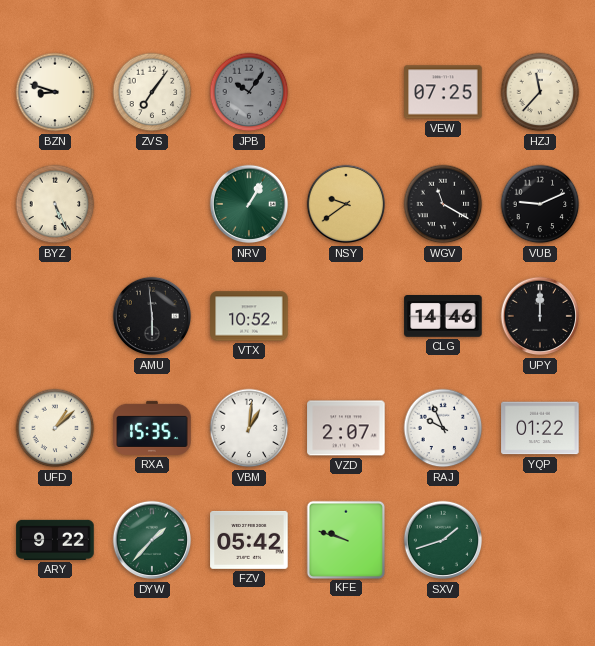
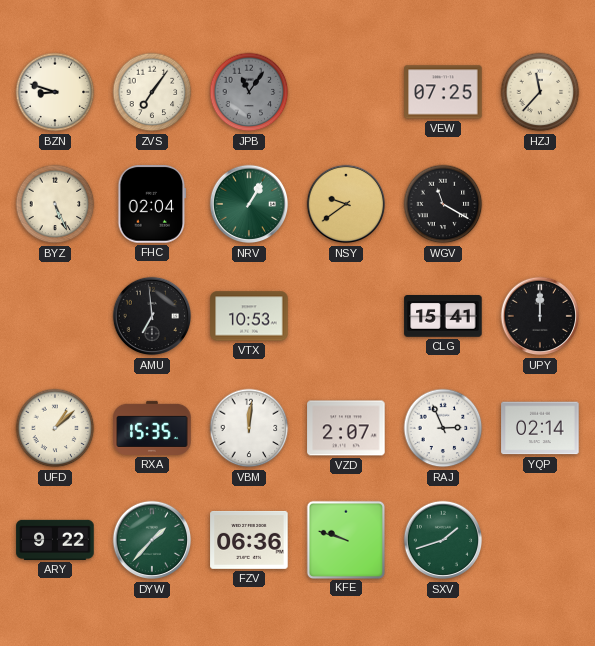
JPB: 10:06 -> 11:06 (249, 92)
FHC: none -> 02:04 (152, 204)
VUB: 9:11 -> none (540, 204)
AMU: 5:59 -> 6:59 (152, 316)
VTX: 10:52 -> 10:53 (249, 316)
CLG: 14:46 -> 15:41 (443, 317)
VBM: 1:01 -> 12:01 (249, 428)
RAJ: 9:56 -> 2:56 (443, 428)
YQP: 01:22 -> 02:14 (540, 428)
FZV: 05:42 -> 06:36 (249, 540)
